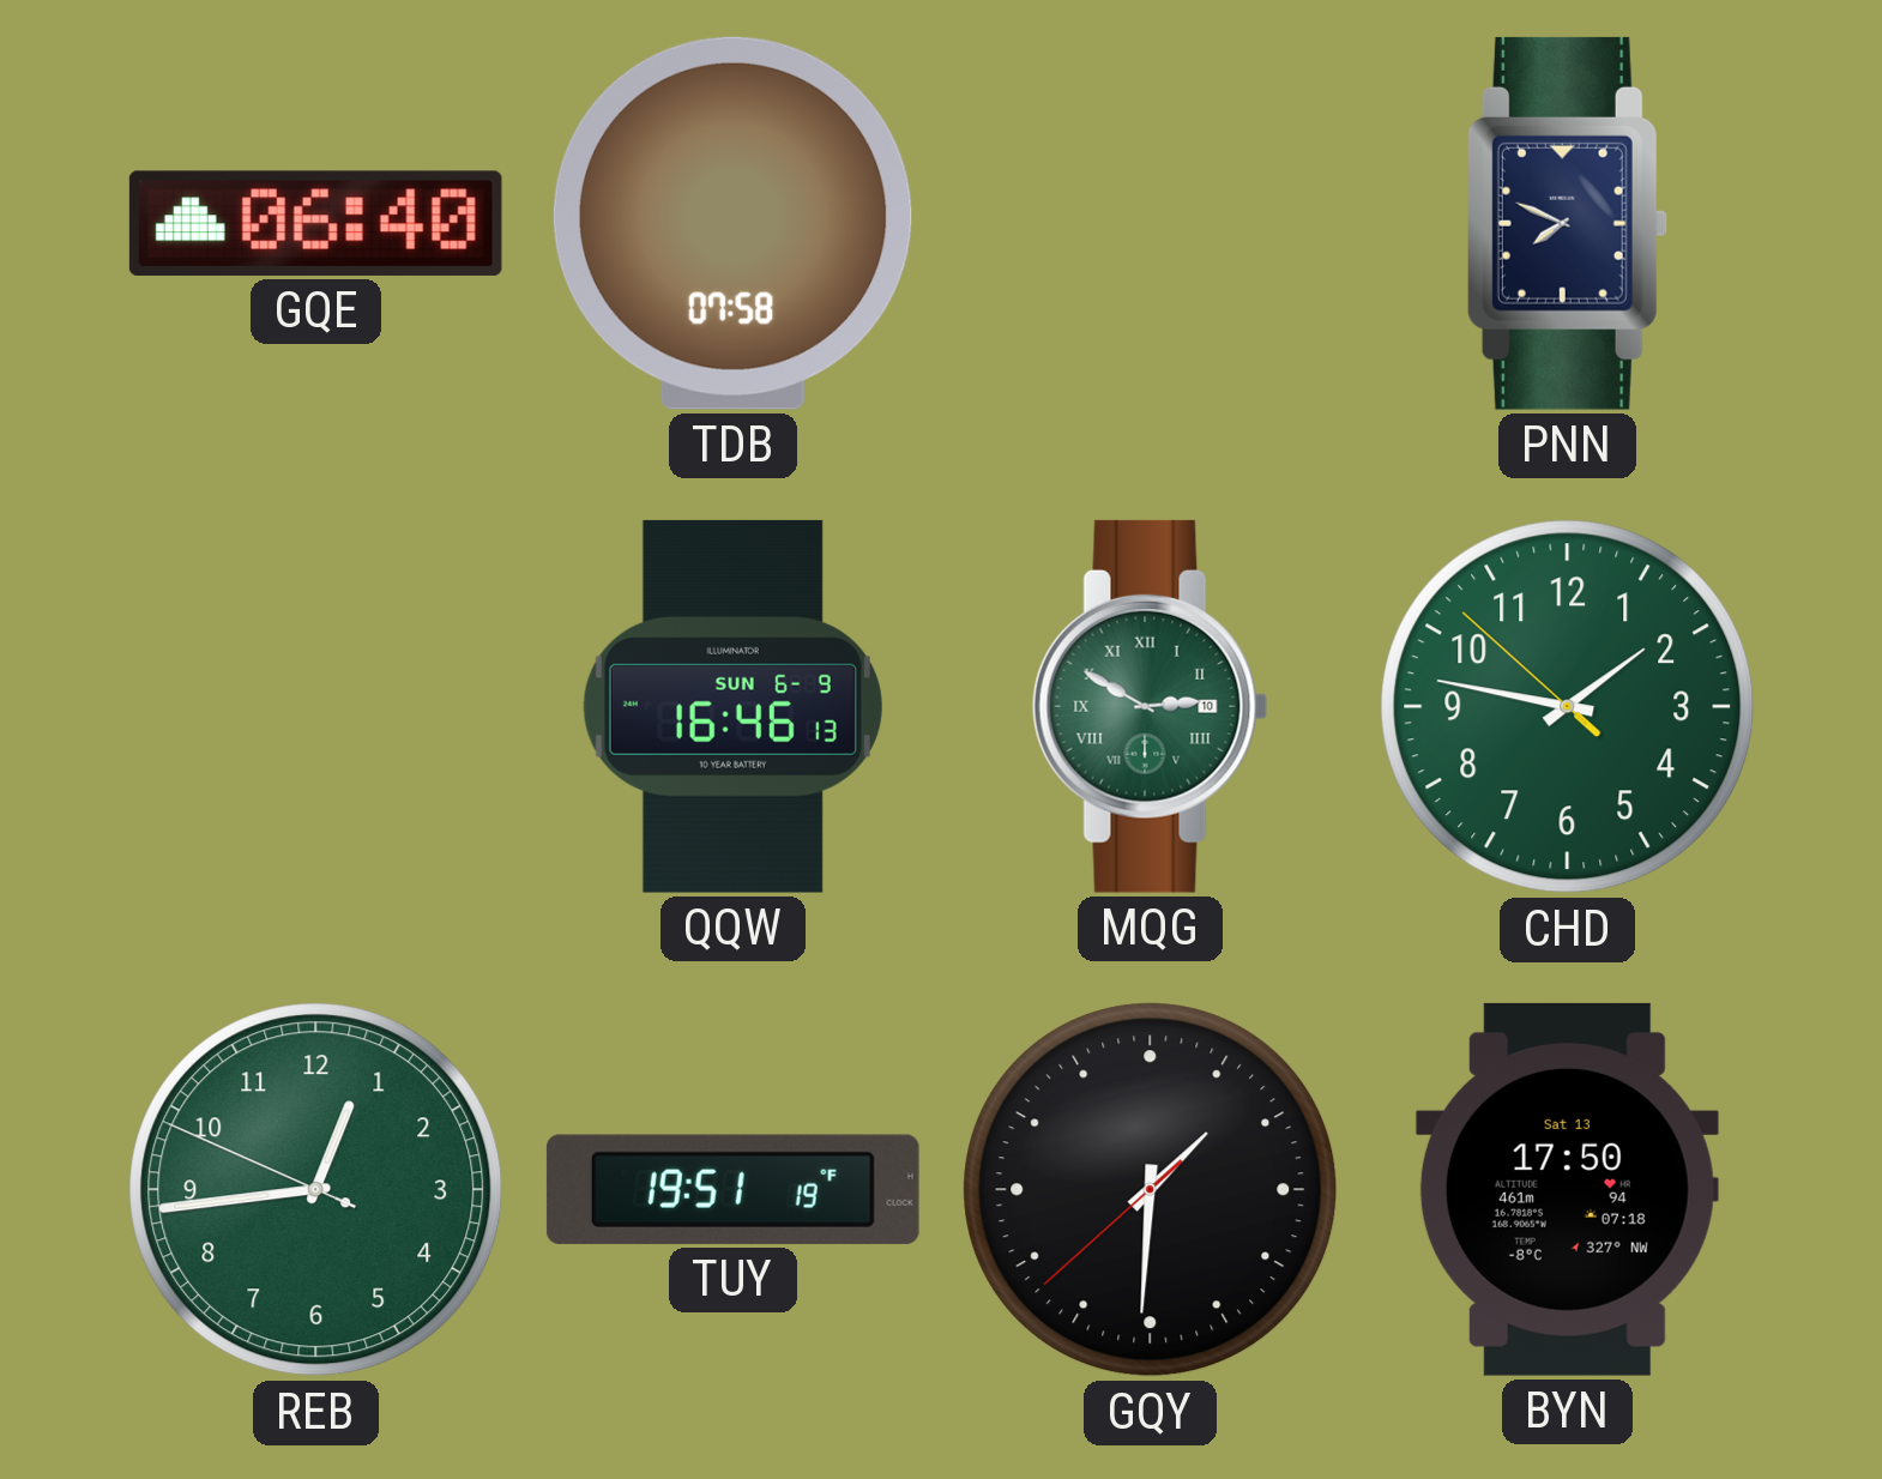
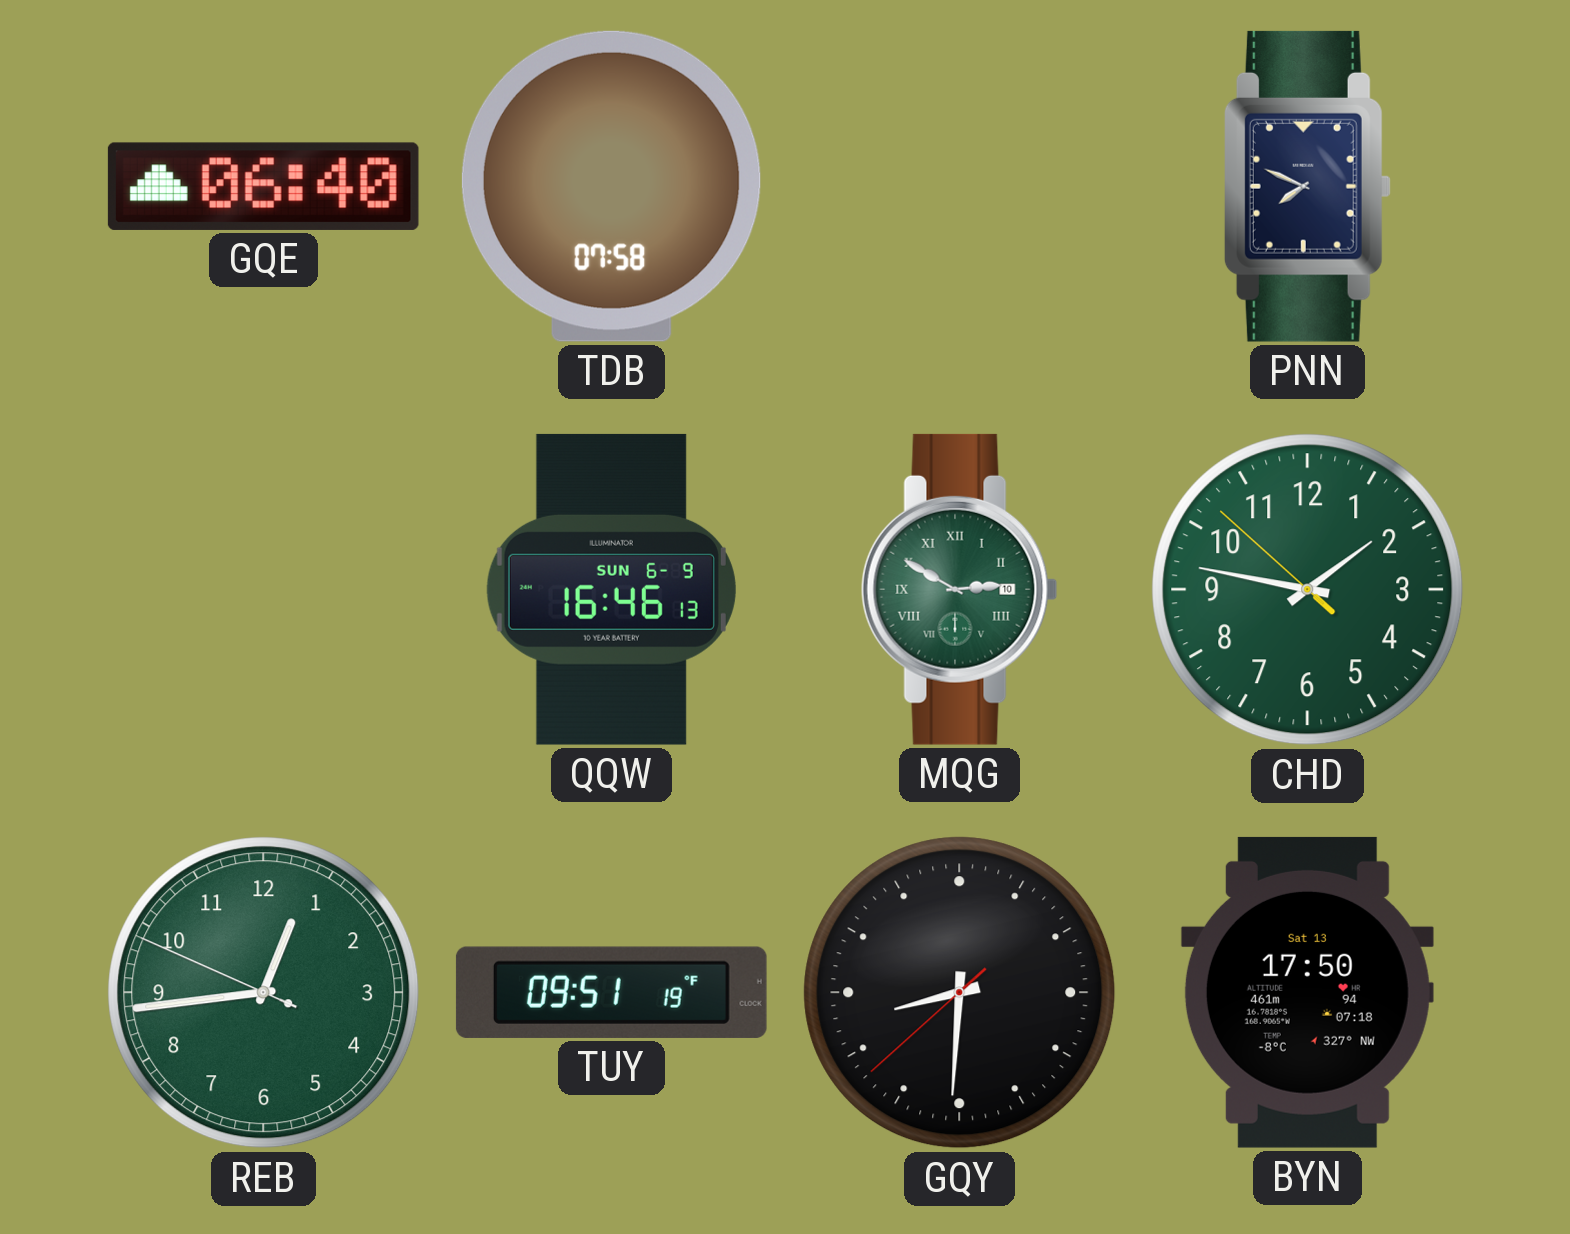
TUY: 19:51 -> 09:51 (611, 992)
GQY: 1:30 -> 8:30 (960, 993)
